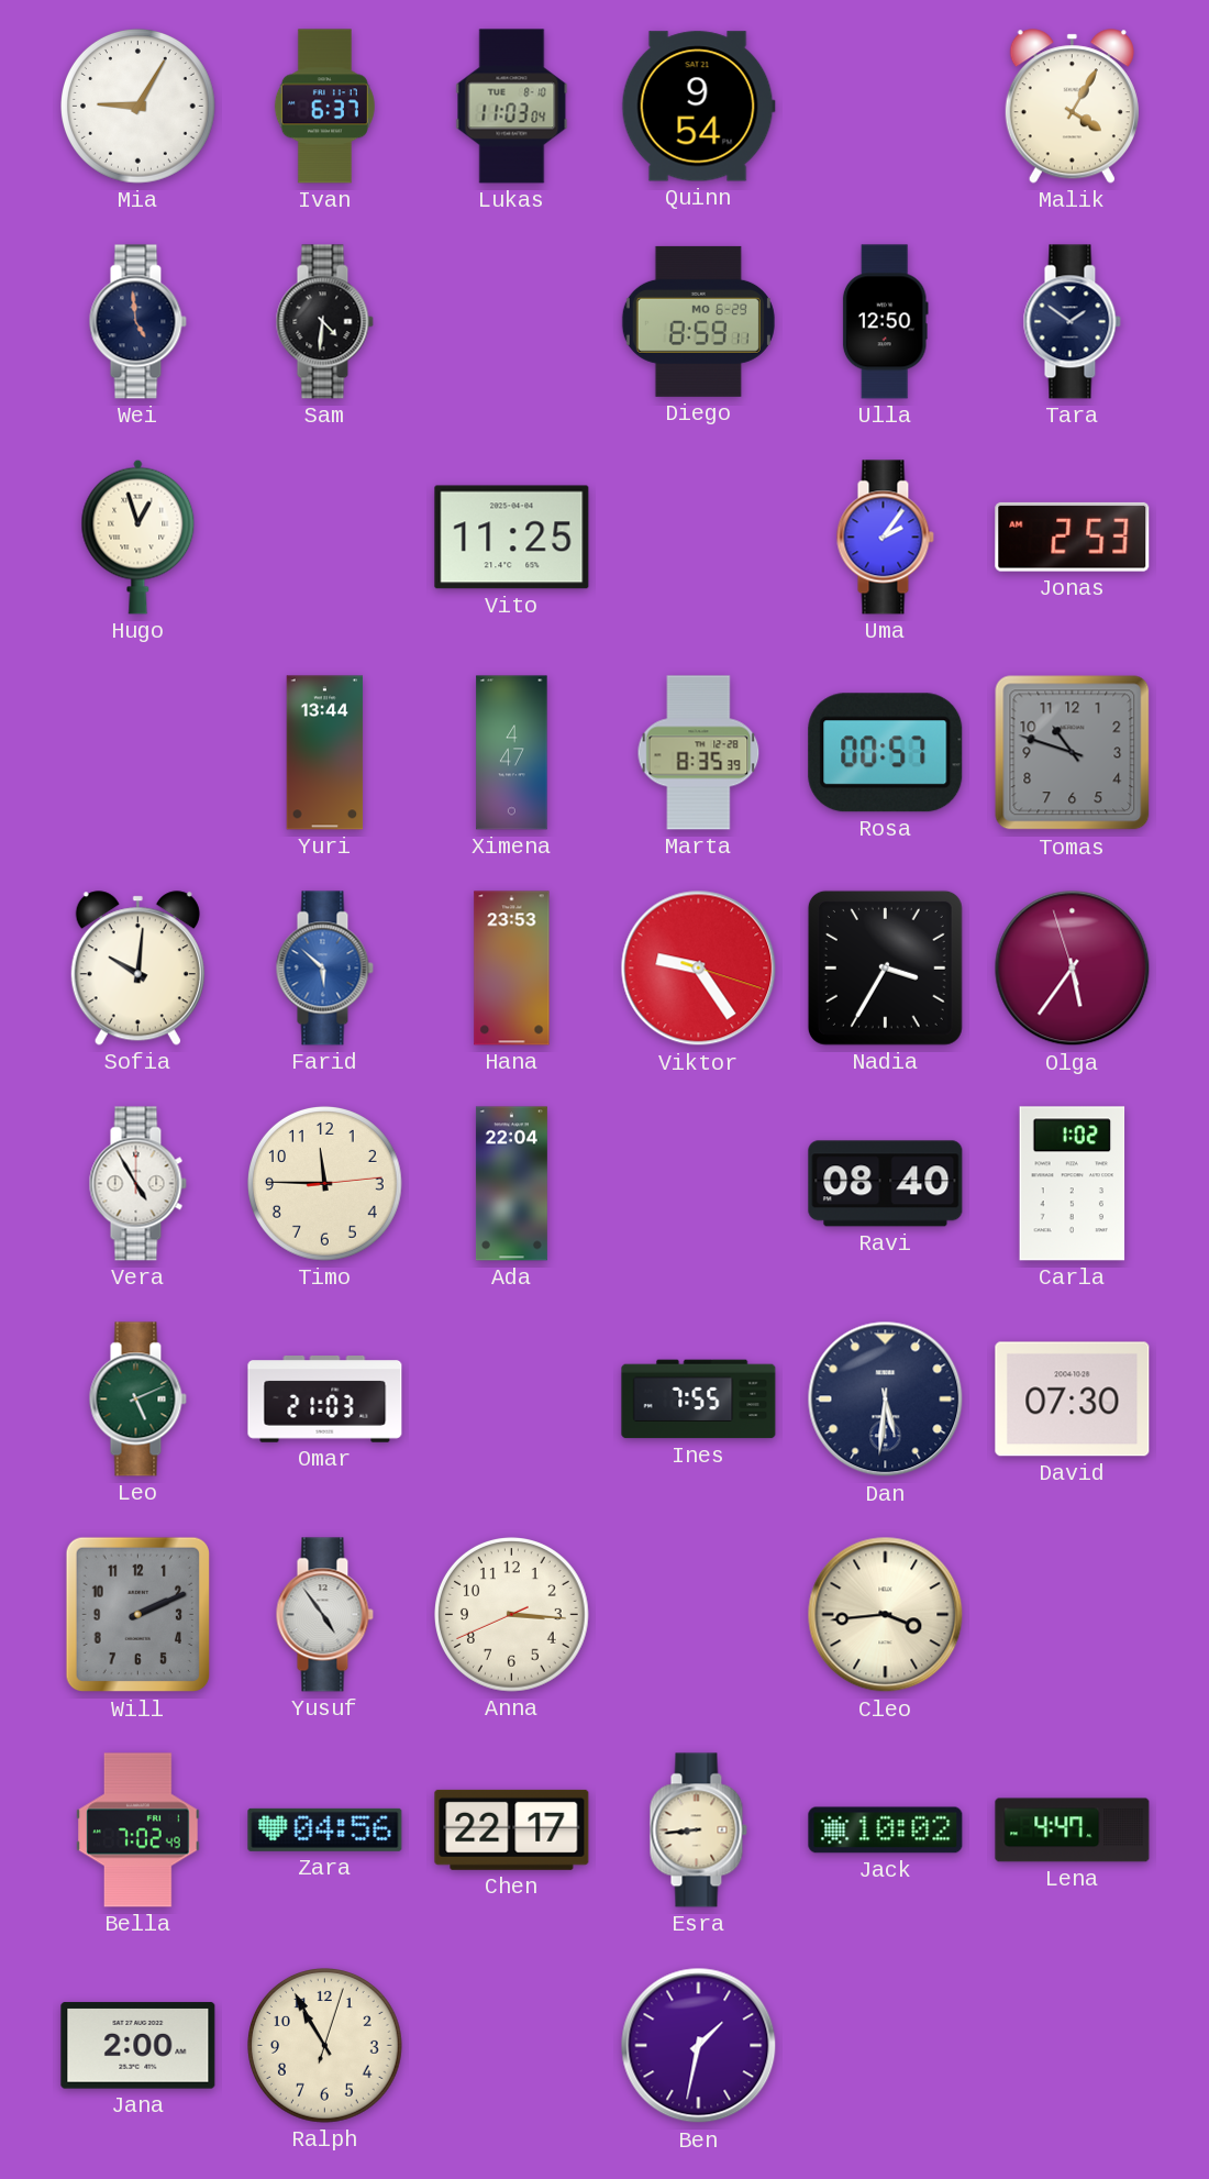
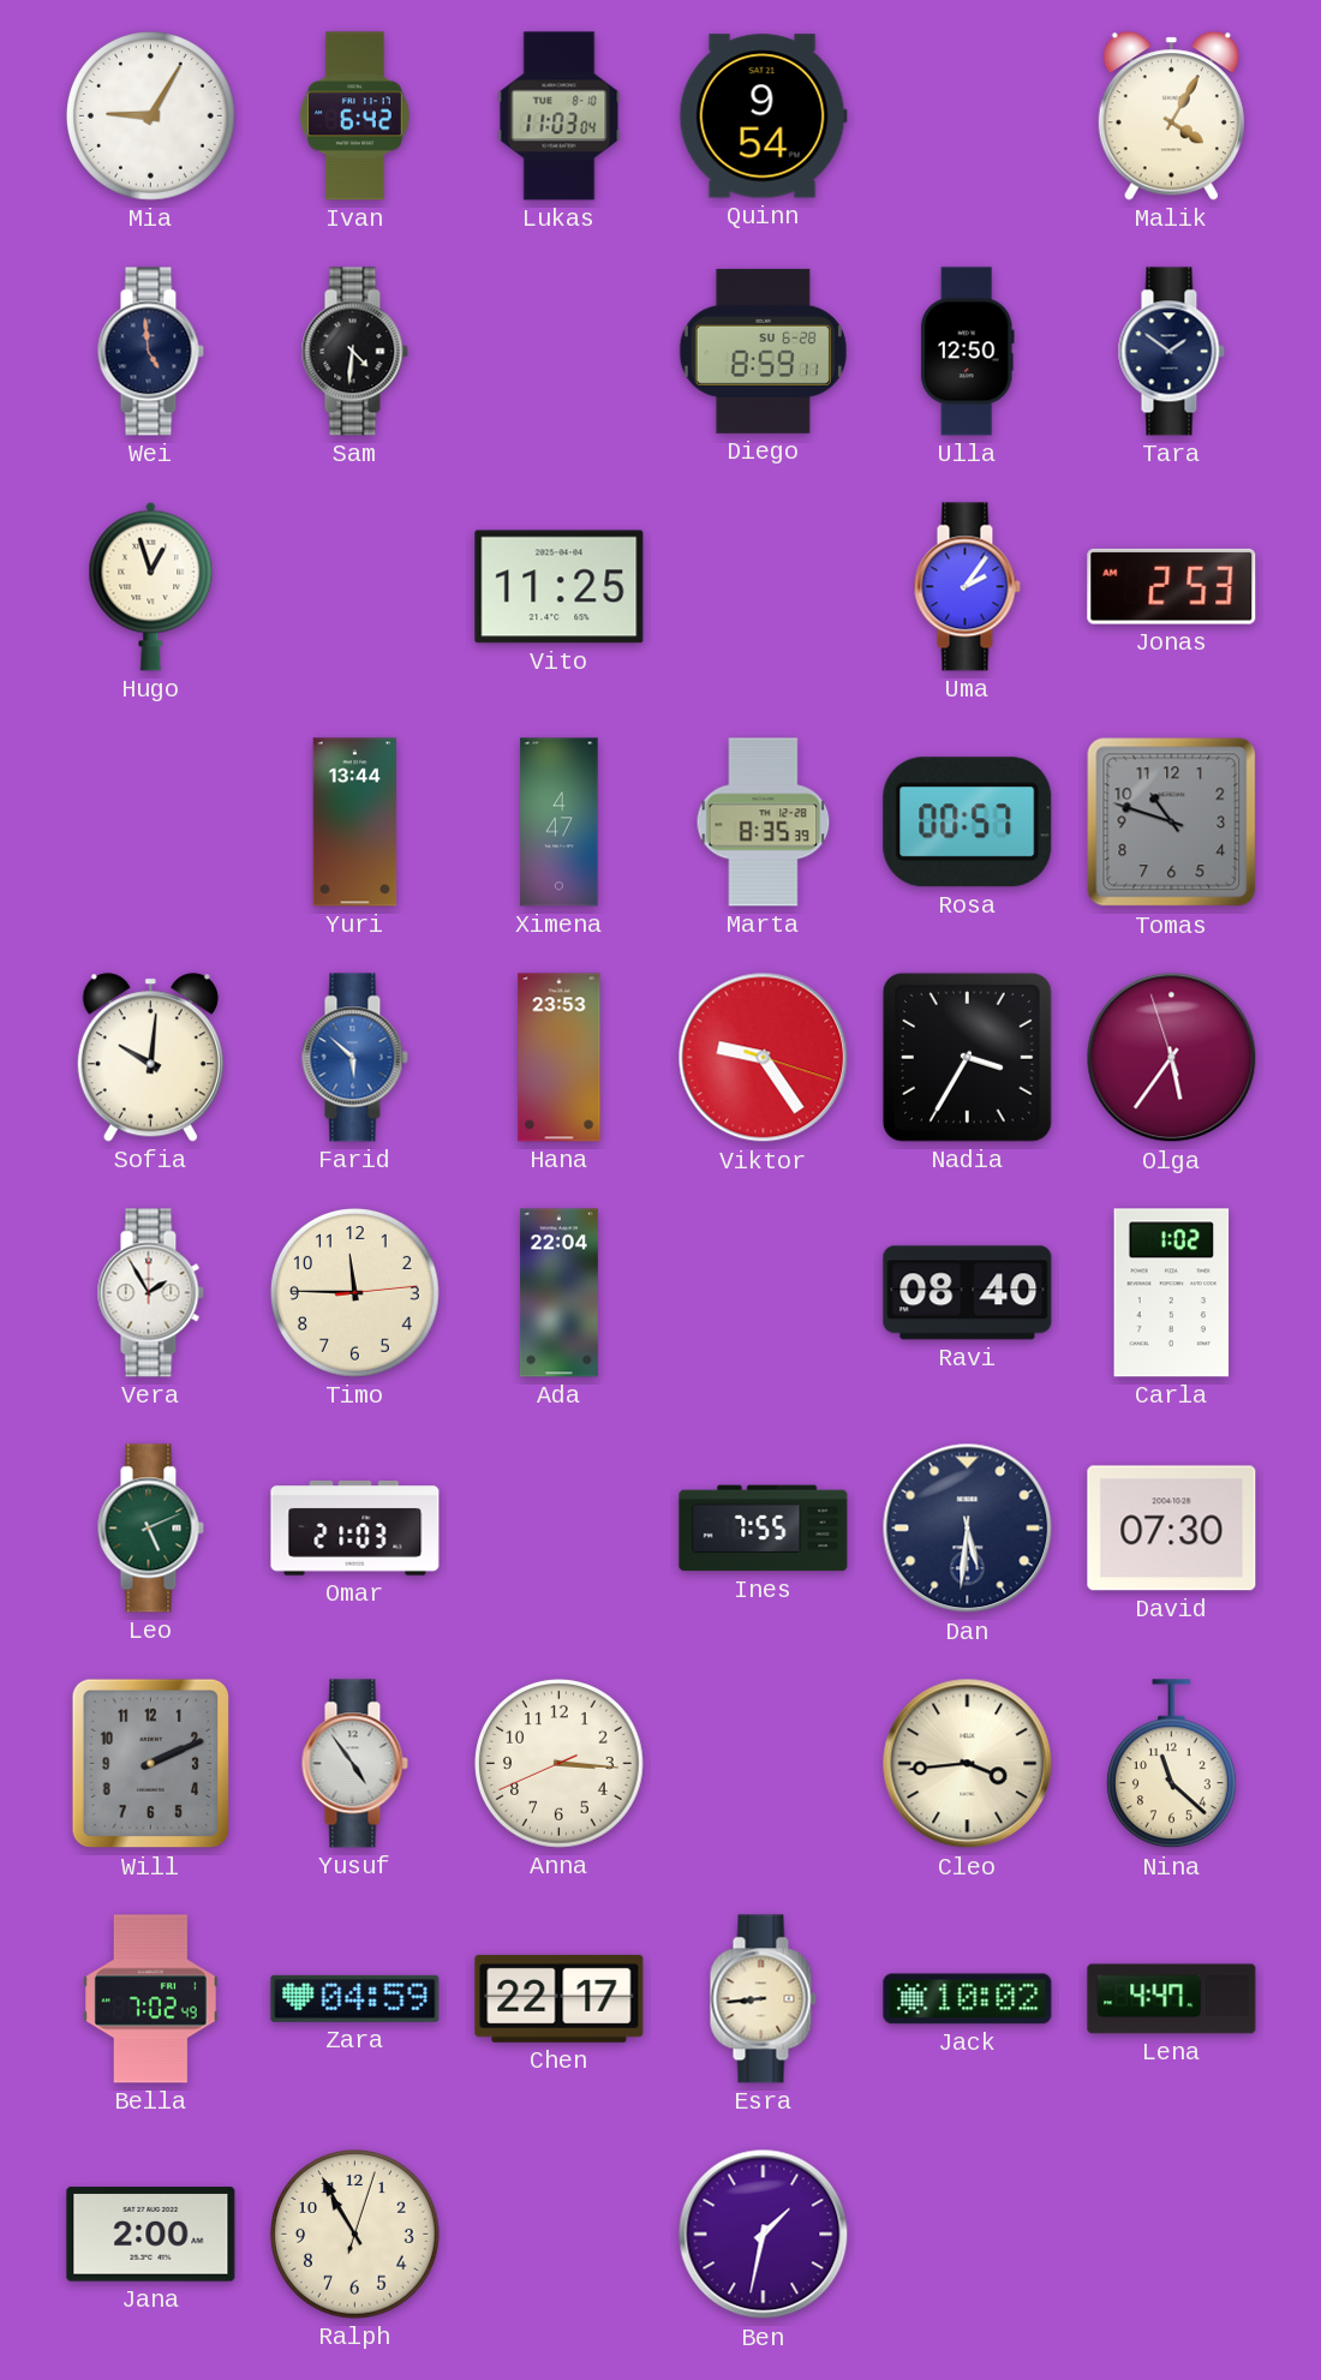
Ivan: 6:37 -> 6:42 (354, 116)
Diego date: MO 6-29 -> SU 6-28 (763, 351)
Vera: 4:55 -> 1:55 (150, 1293)
Nina: none -> 11:22 (1171, 1764)
Zara: 04:56 -> 04:59 (355, 1998)
